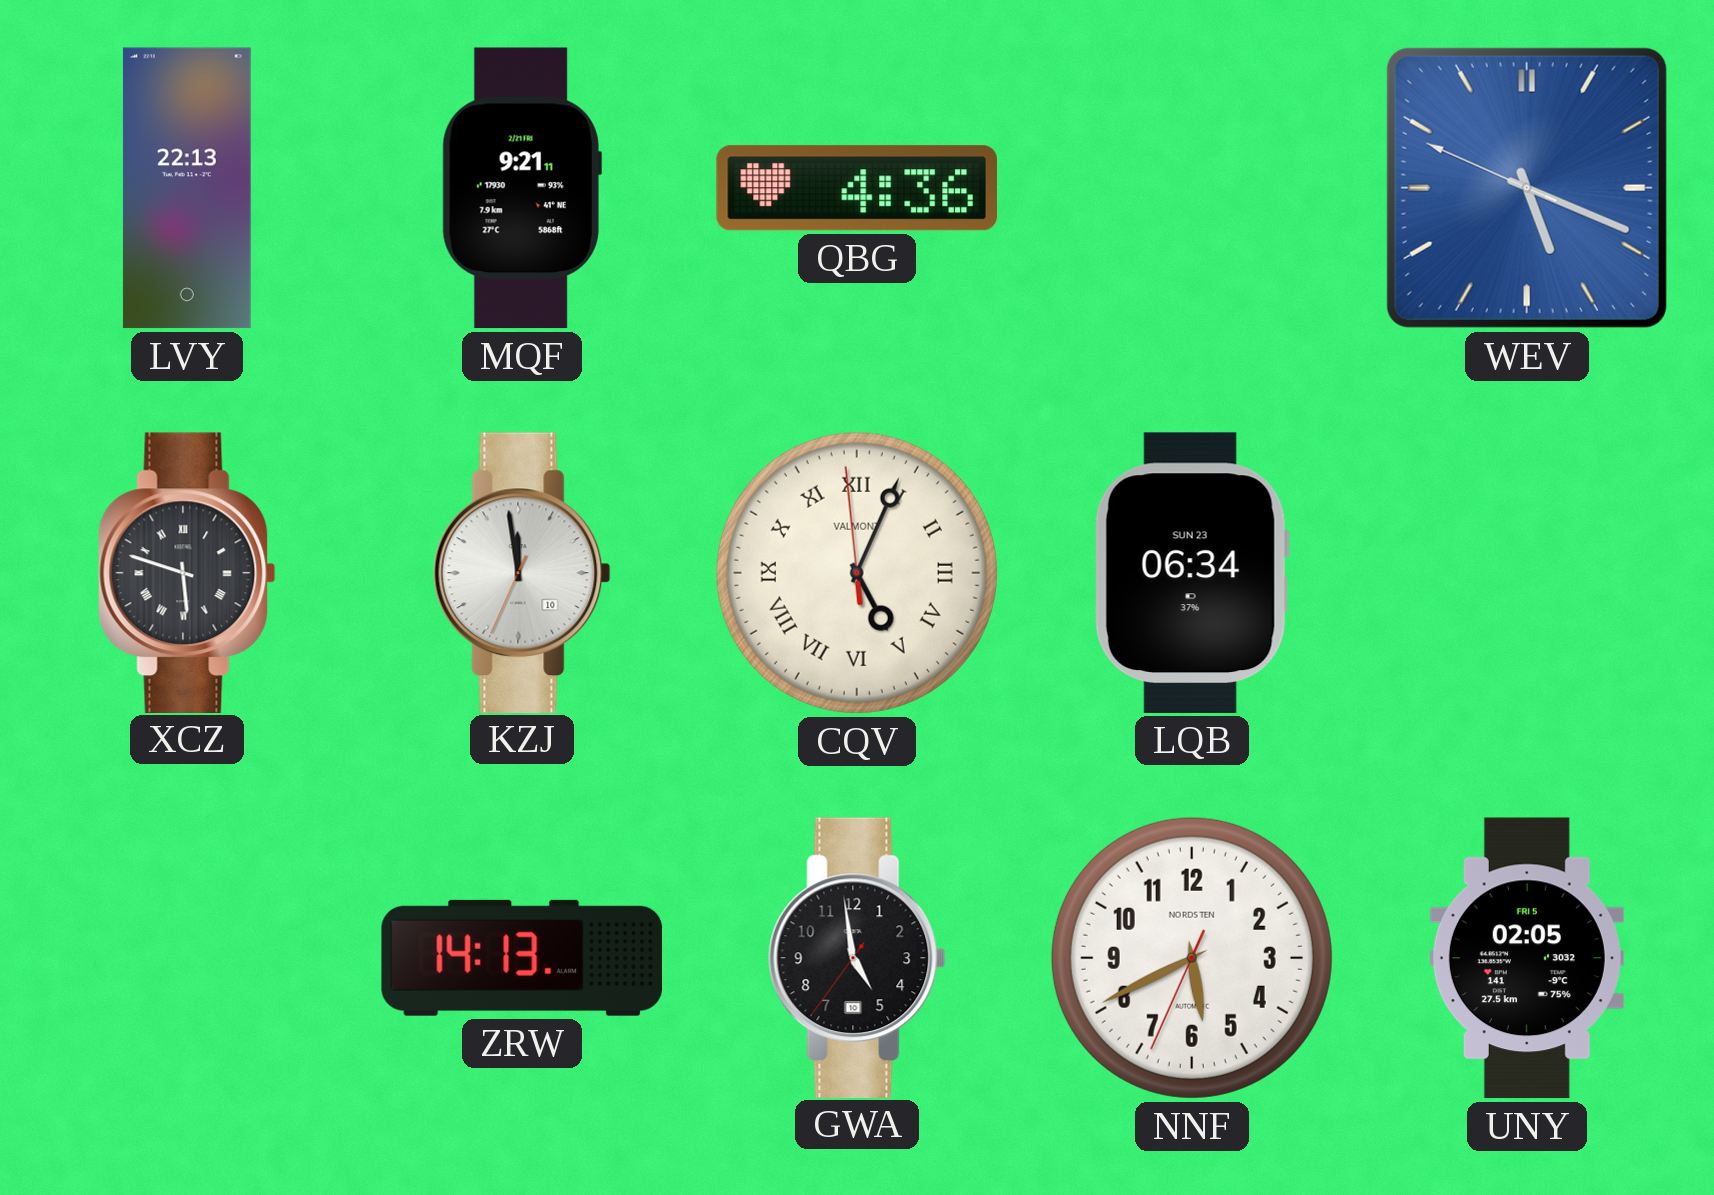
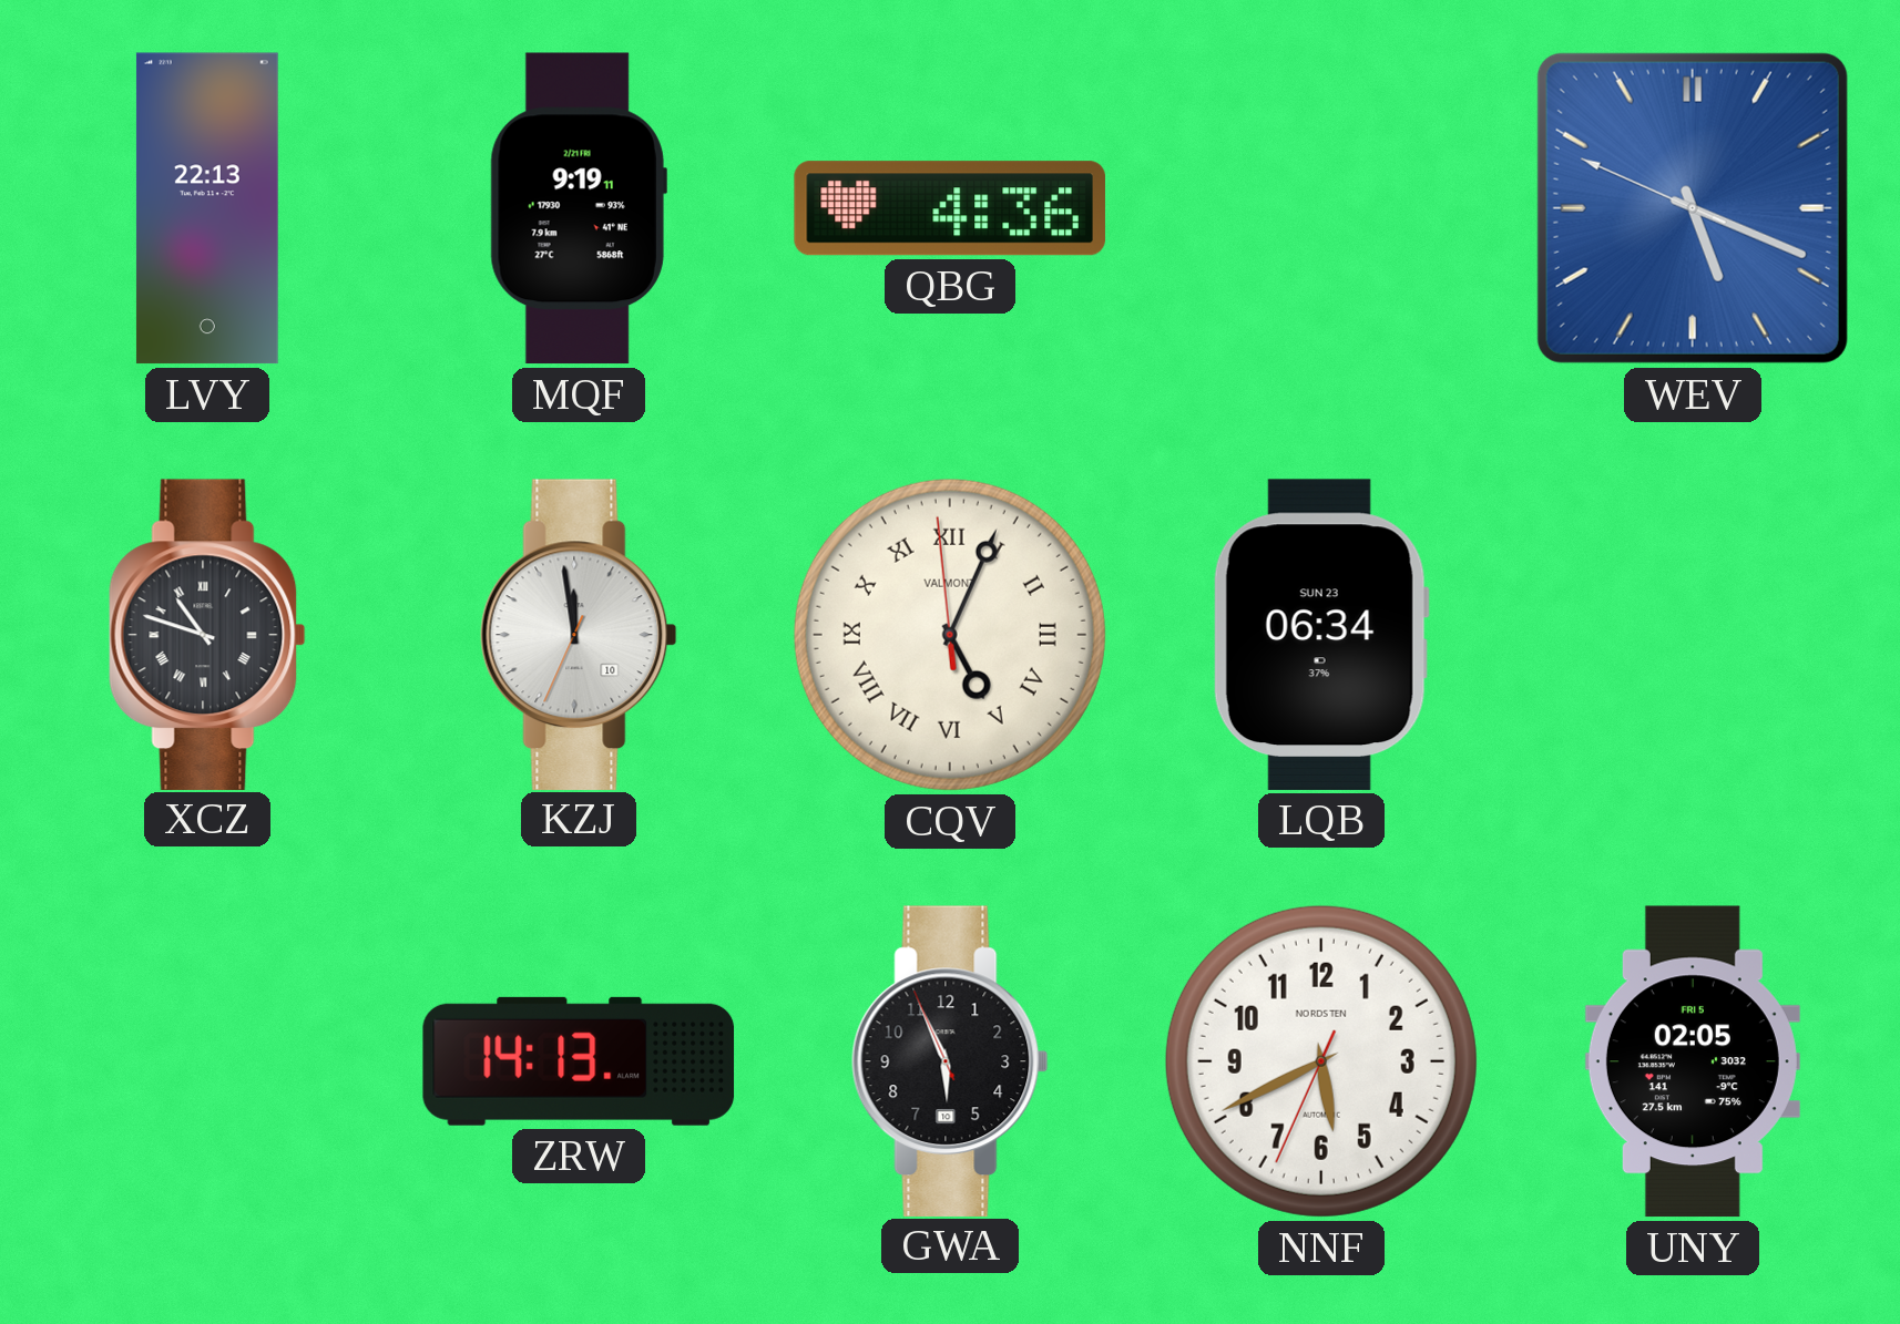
MQF: 9:21 -> 9:19 (579, 208)
XCZ: 5:48 -> 10:48 (207, 634)
GWA: 4:58 -> 5:55 (950, 1060)
